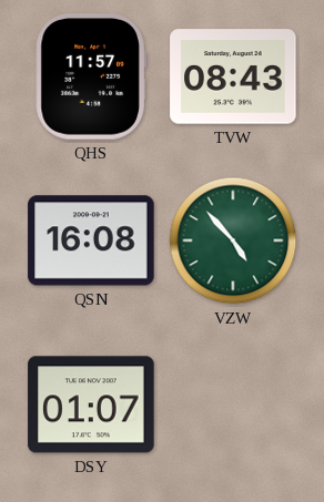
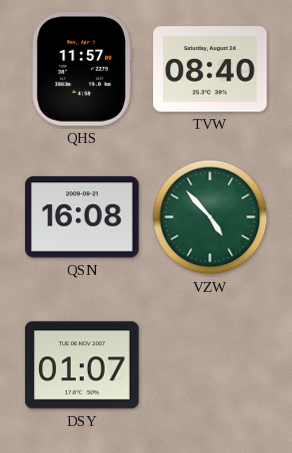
TVW: 08:43 -> 08:40 (210, 69)
